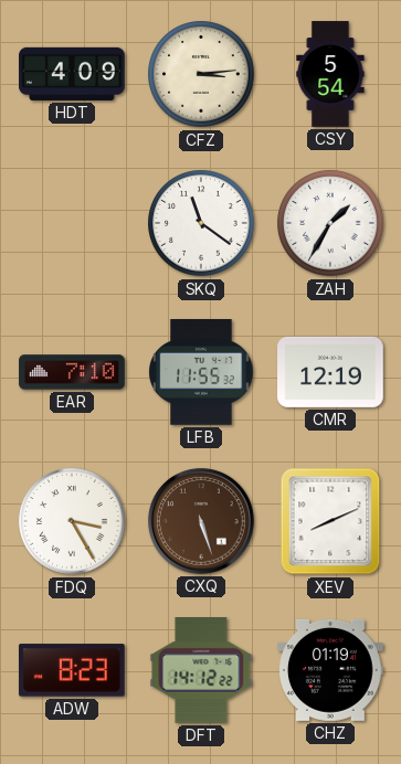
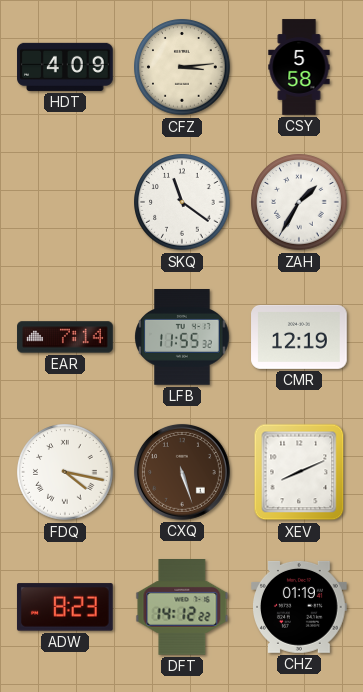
CSY: 5:54 -> 5:58 (299, 67)
EAR: 7:10 -> 7:14 (65, 337)
FDQ: 3:25 -> 4:17 (65, 472)
